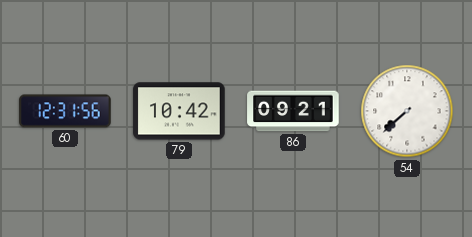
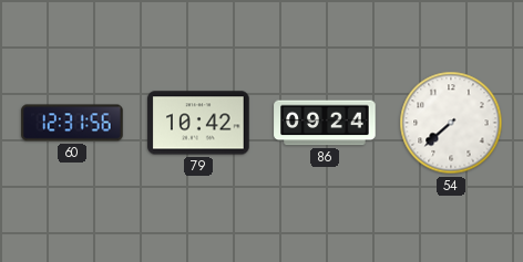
86: 09:21 -> 09:24 (325, 123)
